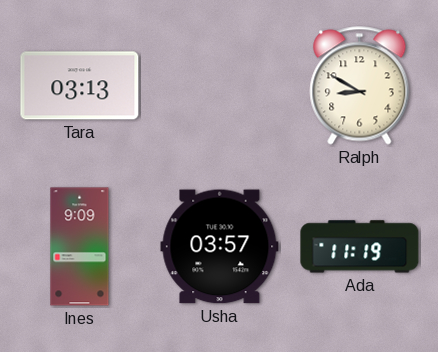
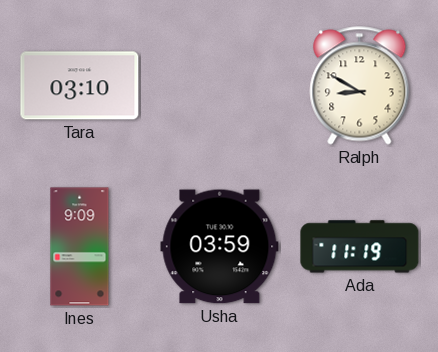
Tara: 03:13 -> 03:10 (80, 86)
Usha: 03:57 -> 03:59 (220, 247)
